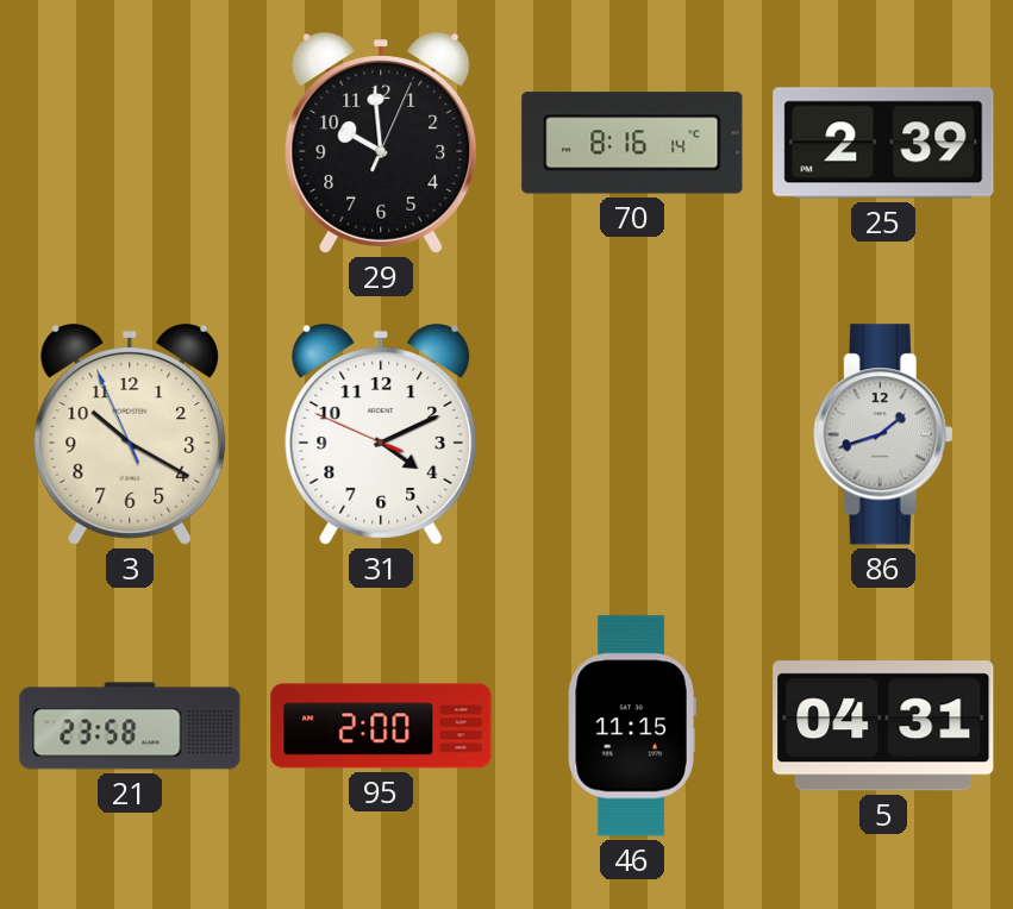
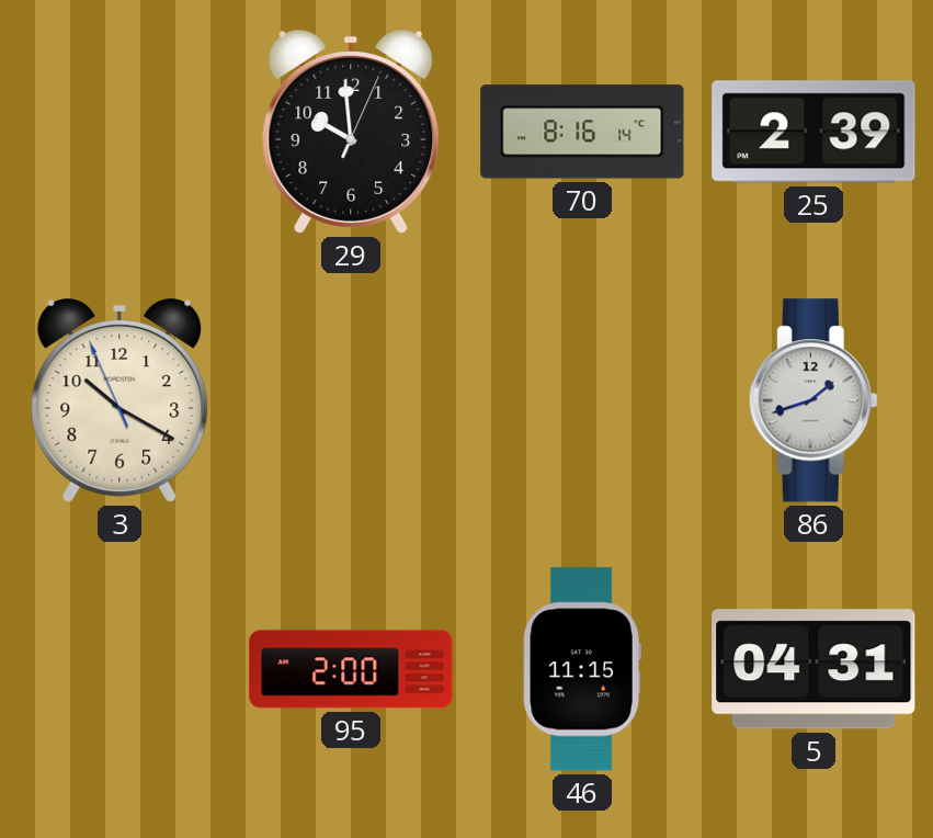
31: 4:10 -> none (381, 434)
21: 23:58 -> none (130, 726)
